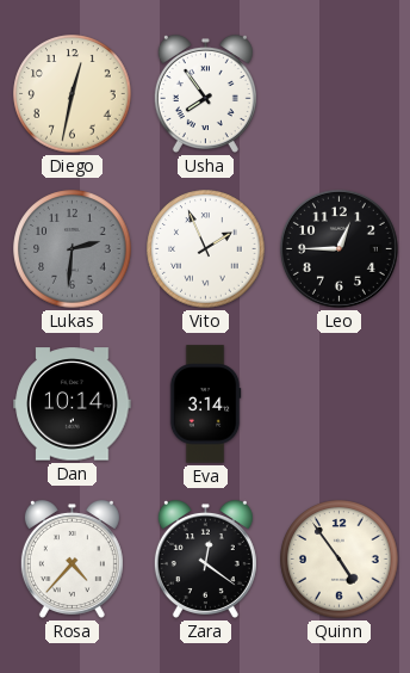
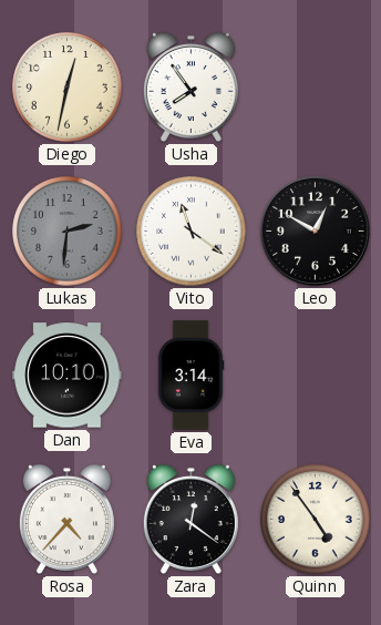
Vito: 1:56 -> 11:21 (192, 232)
Leo: 12:45 -> 12:50 (315, 230)
Dan: 10:14 -> 10:10 (68, 376)
